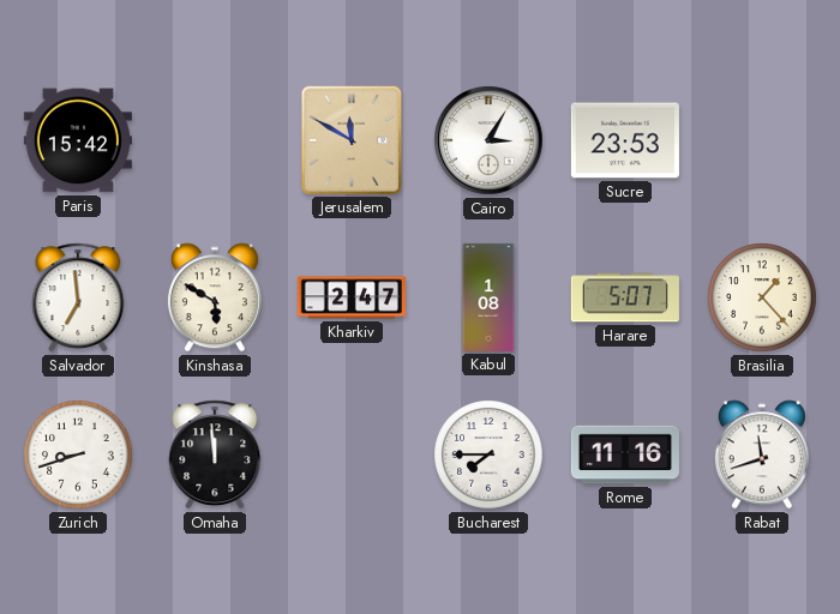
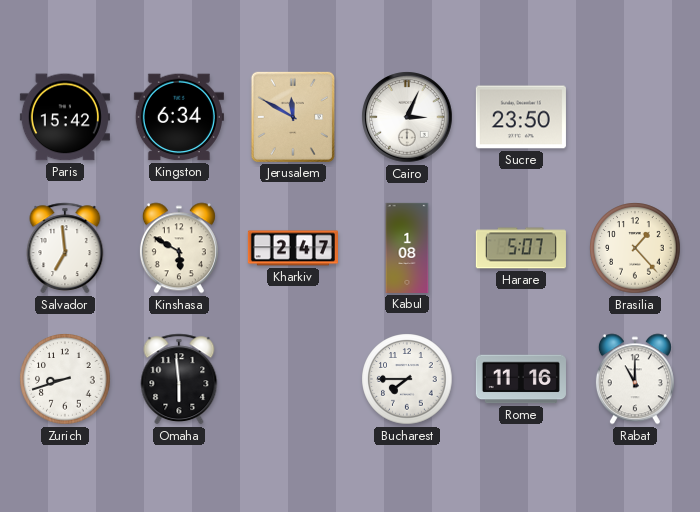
Kingston: none -> 6:34 (179, 117)
Cairo: 3:05 -> 3:04 (407, 117)
Sucre: 23:53 -> 23:50 (521, 117)
Omaha: 11:59 -> 5:59 (179, 379)
Rabat: 11:42 -> 11:00 (635, 379)
